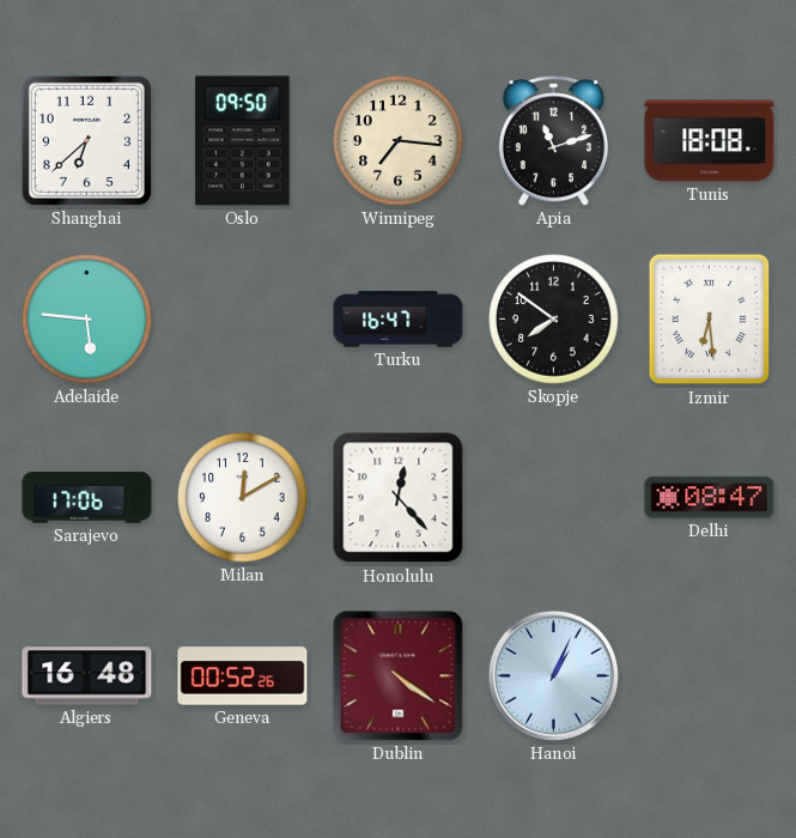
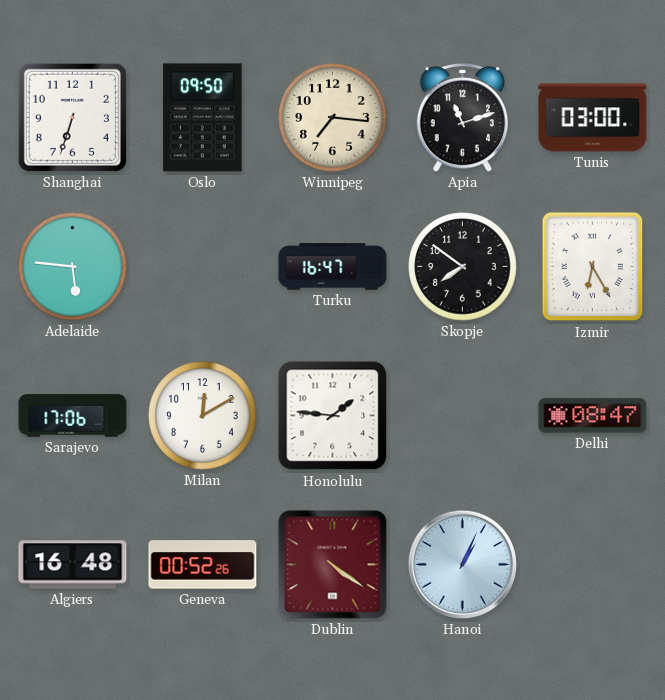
Shanghai: 6:38 -> 6:33 (72, 117)
Tunis: 18:08 -> 03:00 (593, 118)
Izmir: 6:29 -> 6:25 (593, 267)
Honolulu: 12:23 -> 1:46 (333, 416)
